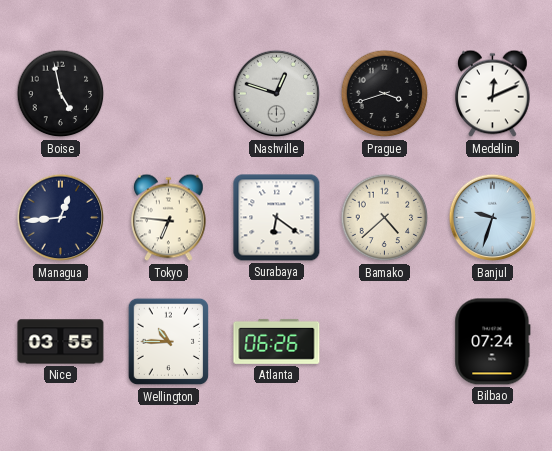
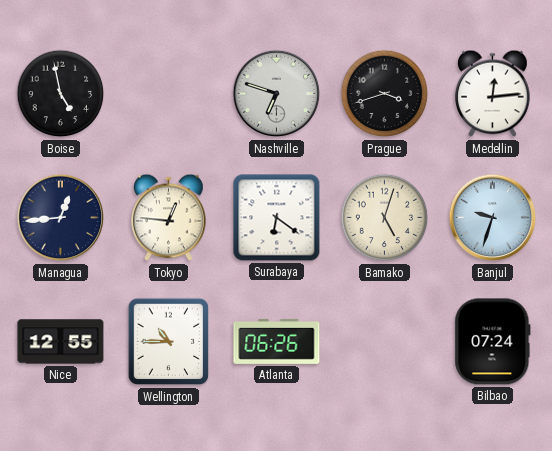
Nashville: 12:48 -> 6:48 (277, 94)
Medellin: 12:11 -> 12:14 (493, 94)
Tokyo: 6:46 -> 12:46 (169, 218)
Bamako: 4:38 -> 5:03 (385, 218)
Nice: 03:55 -> 12:55 (61, 342)
